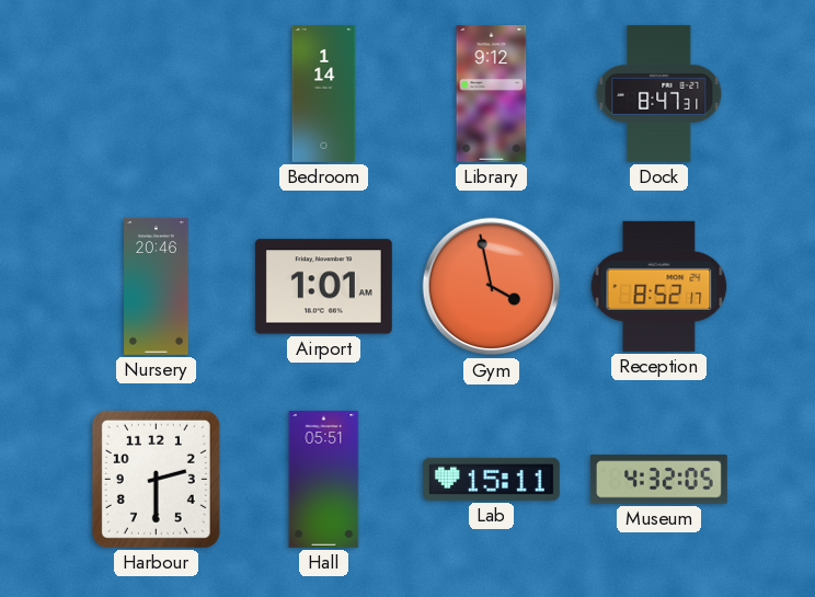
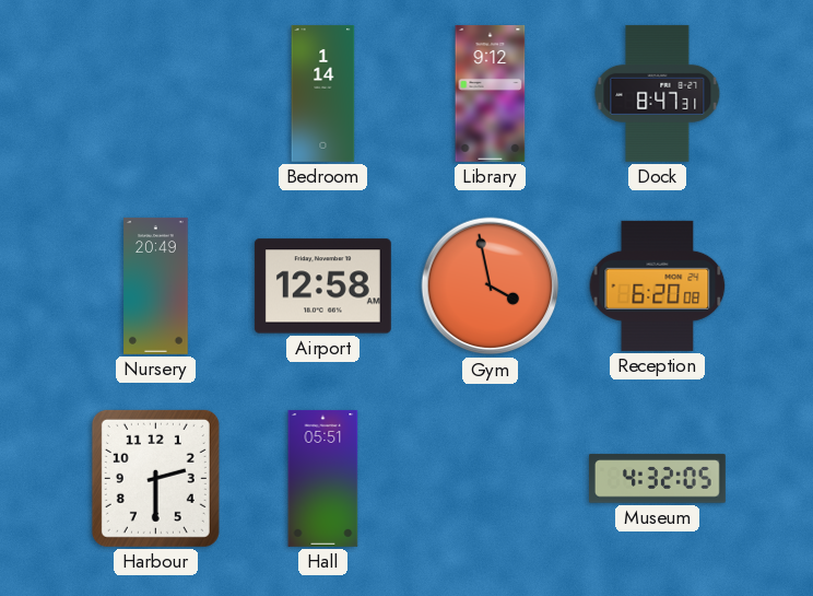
Nursery: 20:46 -> 20:49 (156, 285)
Airport: 1:01 -> 12:58 (322, 287)
Reception: 8:52 -> 6:20 (658, 285)
Lab: 15:11 -> none (491, 479)
